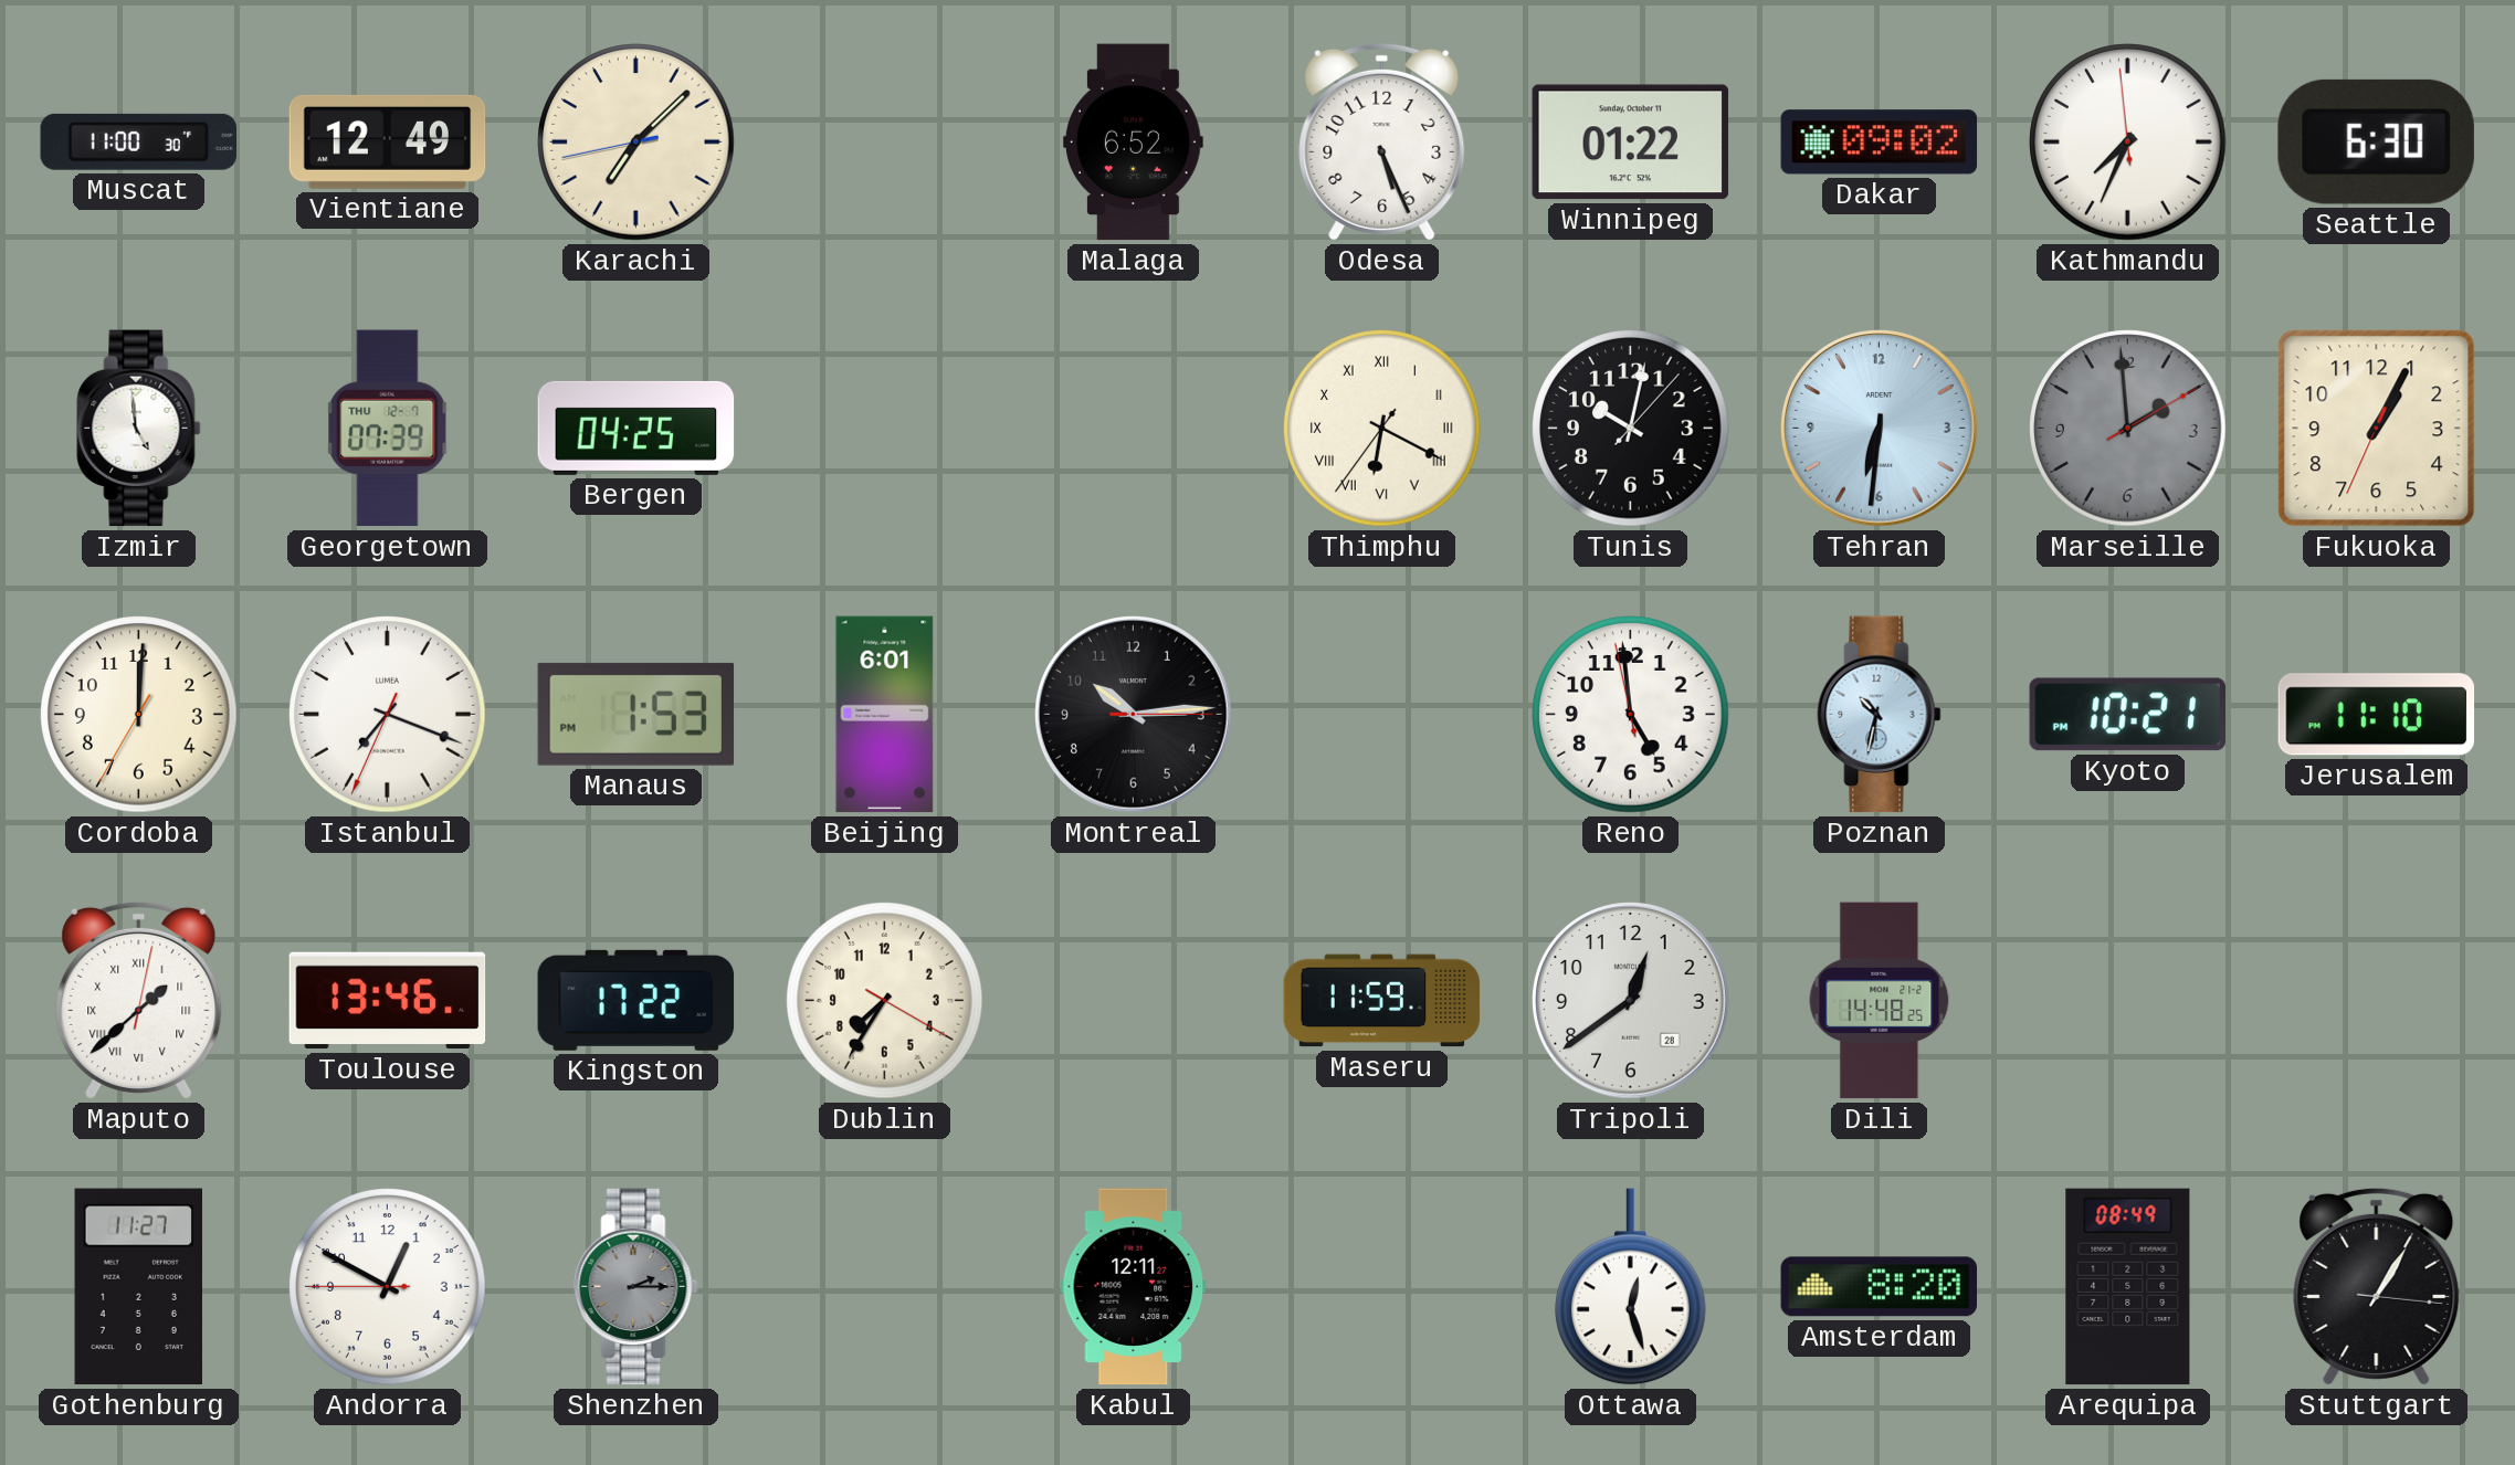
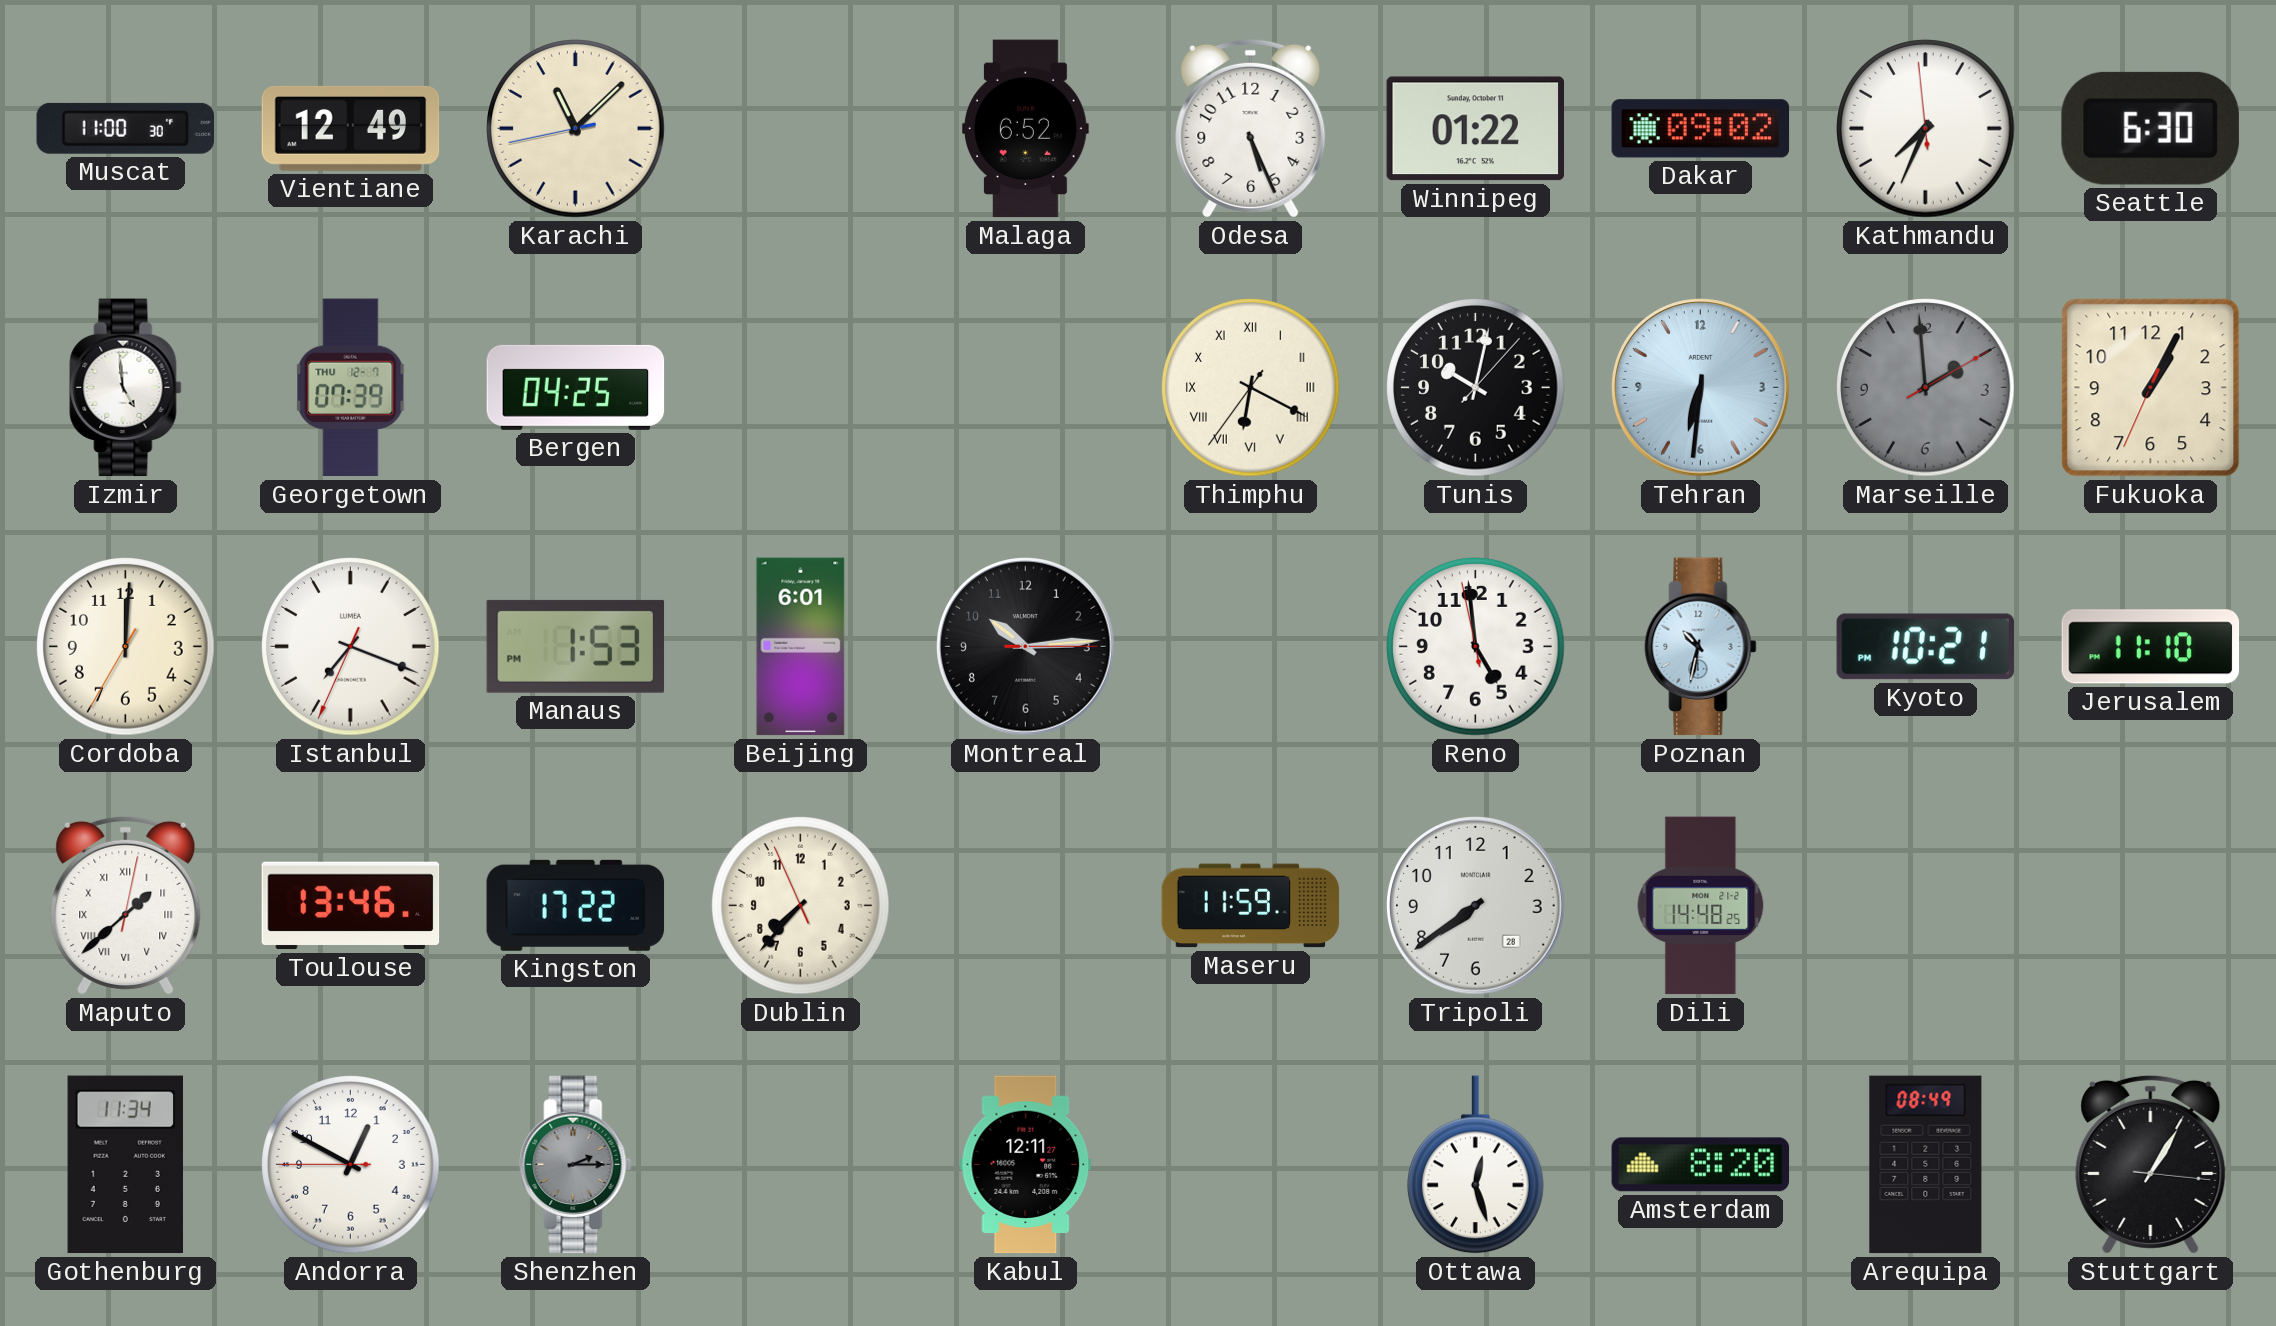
Karachi: 7:07 -> 11:07 (576, 129)
Dublin: 7:35 -> 7:36 (801, 906)
Tripoli: 12:39 -> 7:39 (1476, 906)
Gothenburg: 11:27 -> 11:34 (125, 1165)
